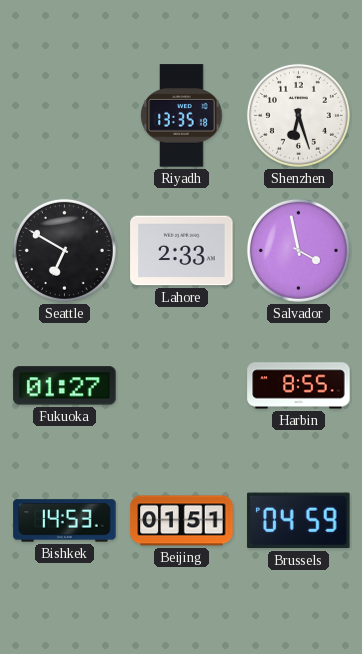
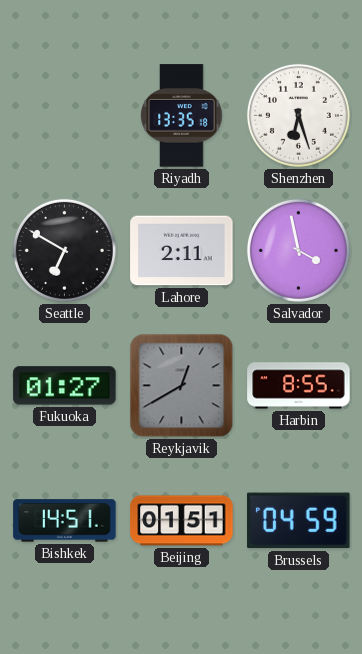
Lahore: 2:33 -> 2:11 (182, 251)
Reykjavik: none -> 12:40 (182, 386)
Bishkek: 14:53 -> 14:51 (65, 521)
